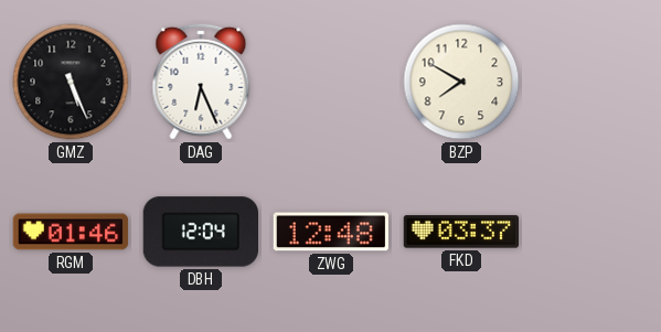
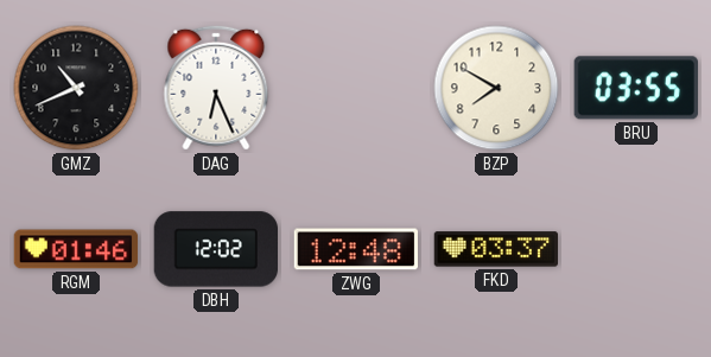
GMZ: 5:26 -> 10:41 (76, 88)
BRU: none -> 03:55 (636, 88)
DBH: 12:04 -> 12:02 (215, 249)
